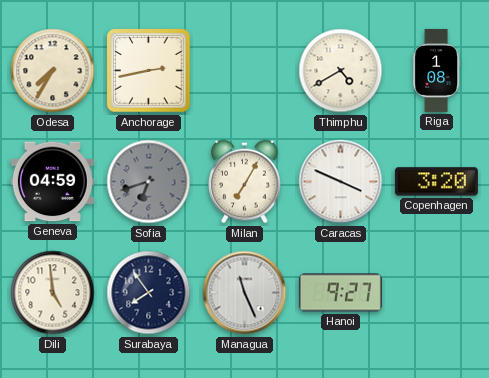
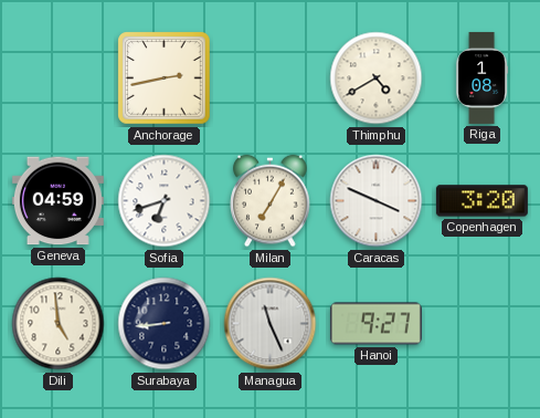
Odesa: 7:35 -> none (53, 71)
Sofia dial: grey -> white (165, 201)
Surabaya: 7:54 -> 8:44 (165, 324)
